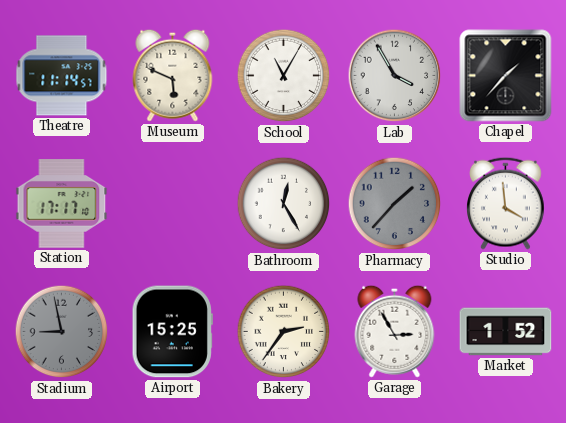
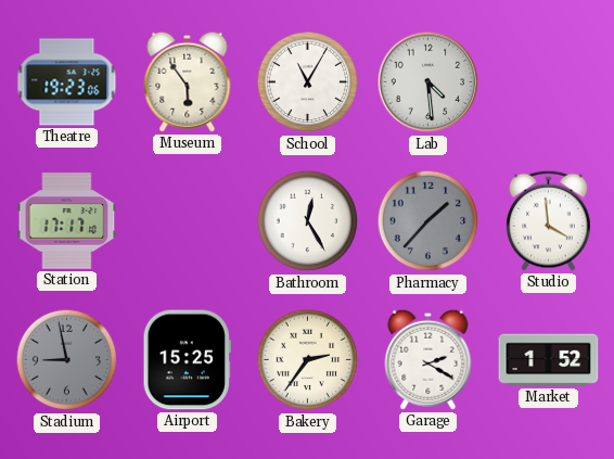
Theatre: 11:14 -> 19:23 (67, 82)
Museum: 5:49 -> 5:54 (188, 81)
Lab: 3:55 -> 4:29 (428, 82)
Chapel: 1:37 -> none (506, 76)
Garage: 2:55 -> 2:20 (428, 359)
